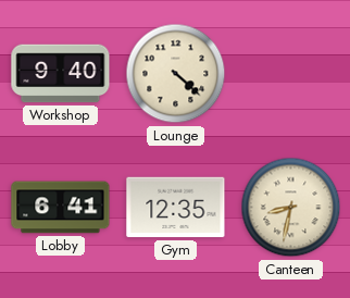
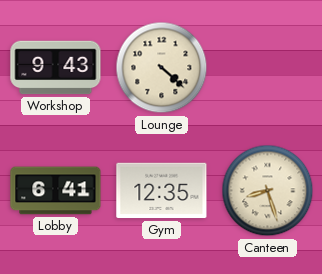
Workshop: 9:40 -> 9:43 (56, 68)
Canteen: 8:32 -> 8:27 (268, 191)
